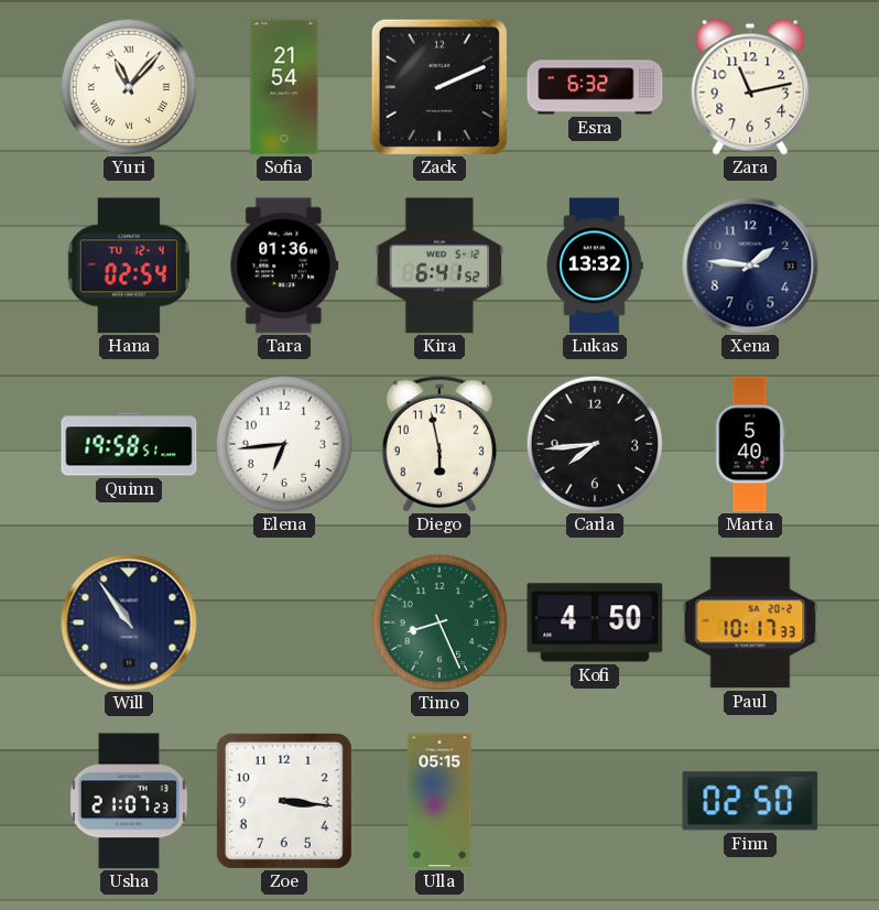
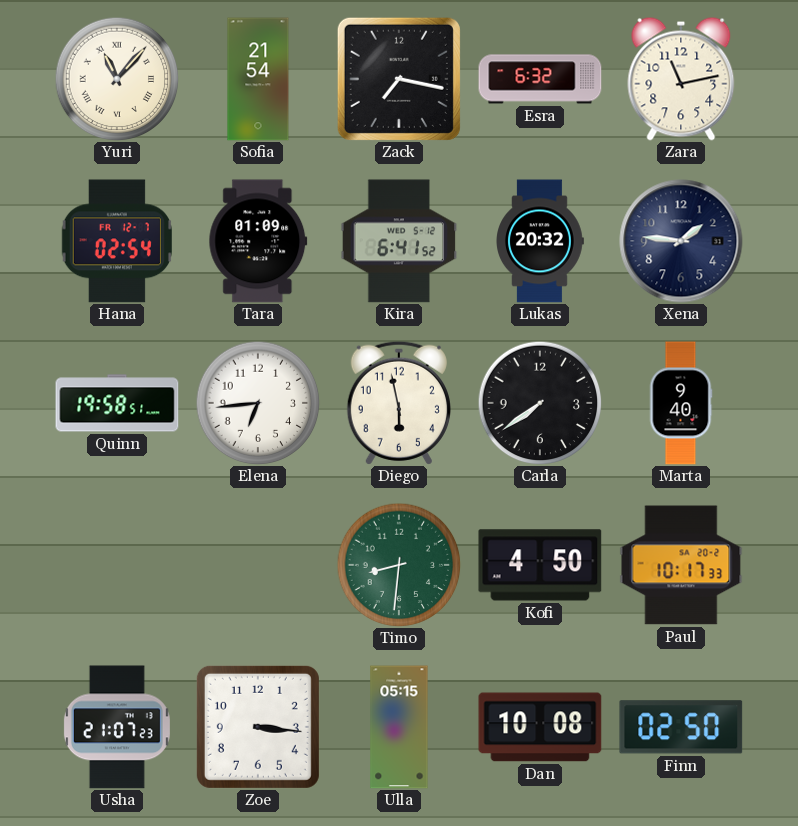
Zack: 2:11 -> 7:17 (399, 79)
Hana date: TU 12-4 -> FR 12-7 (117, 241)
Tara: 01:36 -> 01:09 (258, 241)
Lukas: 13:32 -> 20:32 (540, 241)
Carla: 7:44 -> 7:39 (540, 403)
Marta: 5:40 -> 9:40 (681, 403)
Will: 10:54 -> none (129, 622)
Timo: 8:26 -> 8:31 (399, 565)
Dan: none -> 10:08 (540, 727)
